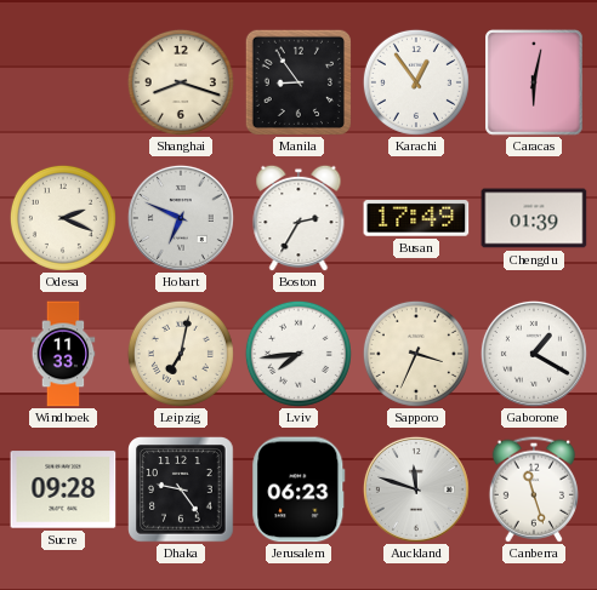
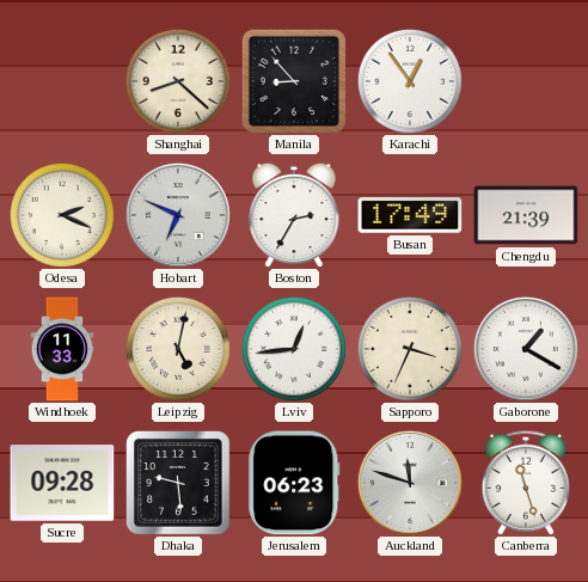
Shanghai: 8:18 -> 8:22 (178, 81)
Manila: 8:54 -> 8:53 (293, 80)
Caracas: 6:02 -> none (535, 84)
Chengdu: 01:39 -> 21:39 (526, 215)
Leipzig: 7:02 -> 5:02 (178, 349)
Lviv: 7:44 -> 12:44 (294, 349)
Dhaka: 9:24 -> 9:29 (178, 483)
